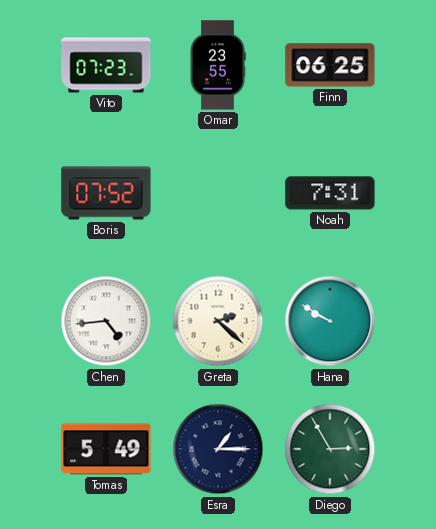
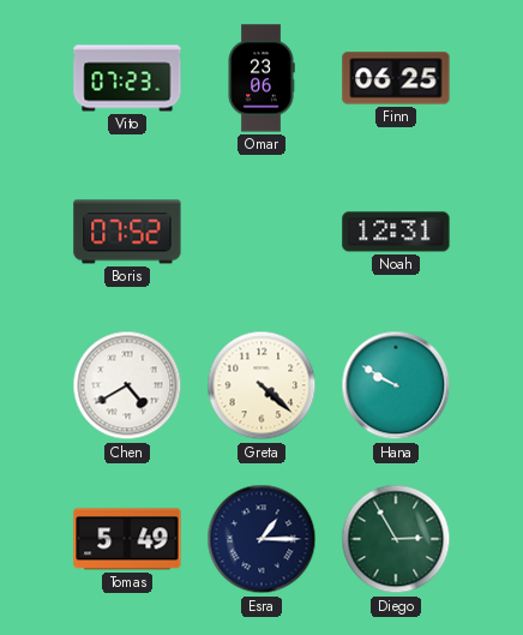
Omar: 23:55 -> 23:06 (261, 78)
Noah: 7:31 -> 12:31 (396, 232)
Chen: 4:44 -> 4:40 (127, 385)
Greta: 2:22 -> 4:22 (261, 385)
